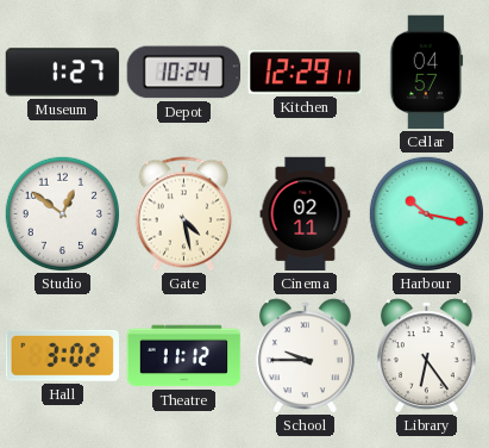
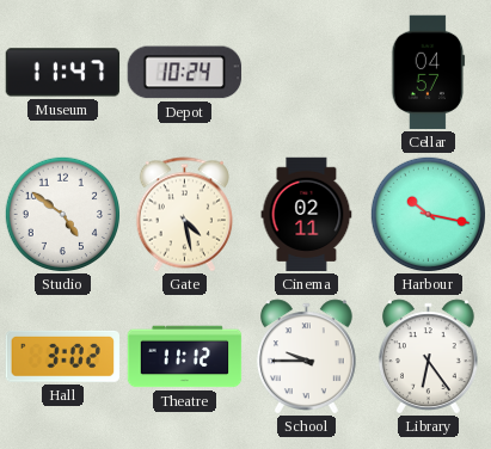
Museum: 1:27 -> 11:47 (63, 73)
Kitchen: 12:29 -> none (306, 73)
Studio: 12:51 -> 4:51 (62, 214)
